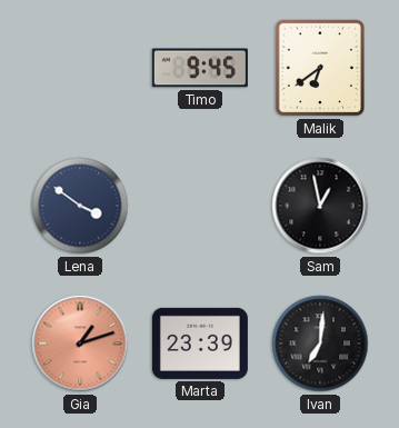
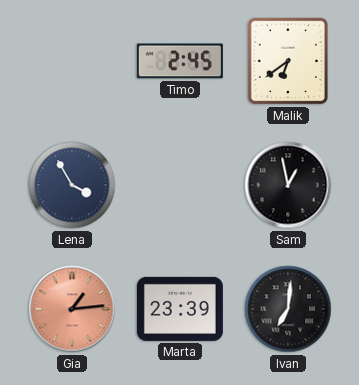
Timo: 9:45 -> 2:45 (180, 61)
Lena: 3:51 -> 3:55 (72, 185)
Gia: 1:12 -> 1:14 (72, 309)
